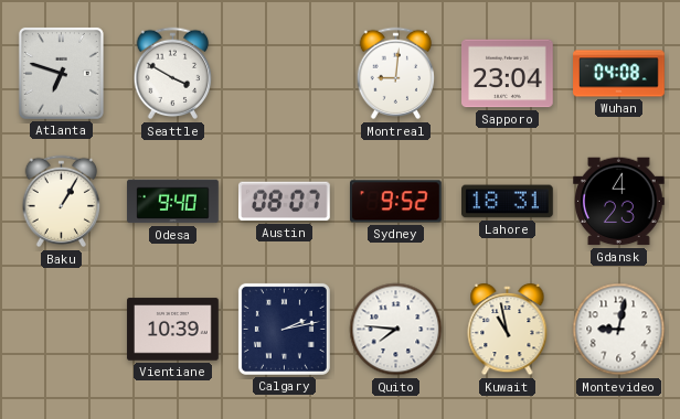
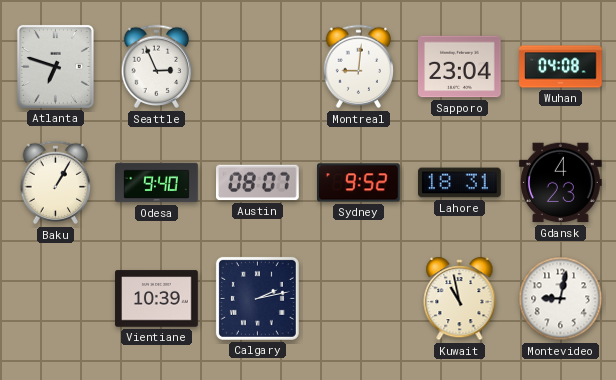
Seattle: 3:50 -> 2:56 (157, 67)
Quito: 7:46 -> none (396, 330)
